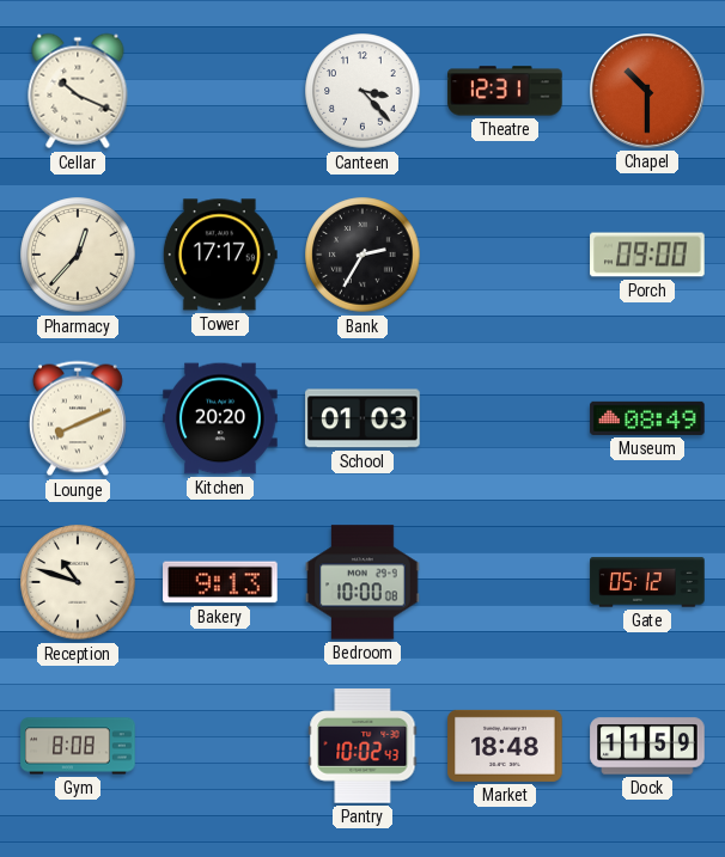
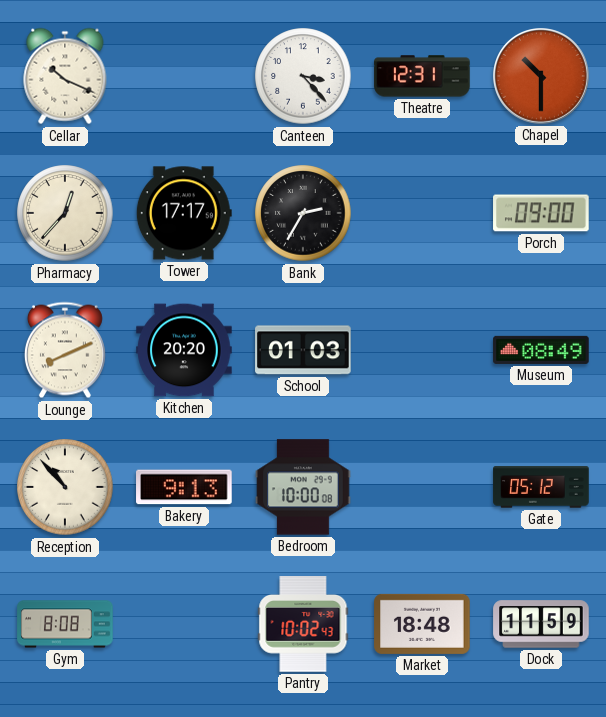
Reception: 10:48 -> 10:53 (65, 487)
